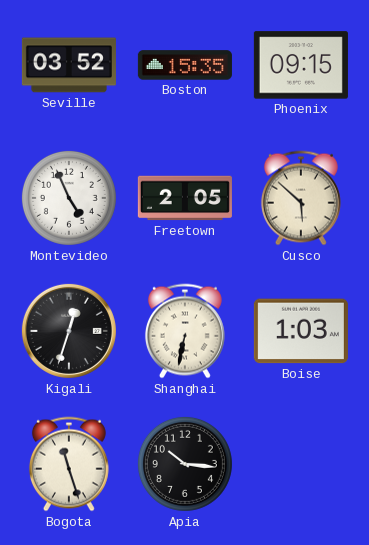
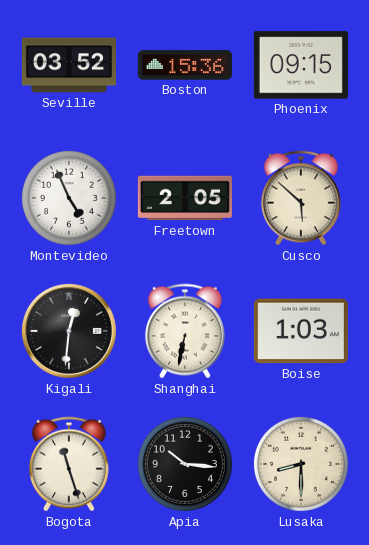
Boston: 15:35 -> 15:36 (185, 65)
Kigali: 12:33 -> 12:31 (69, 331)
Lusaka: none -> 8:30 (301, 464)
